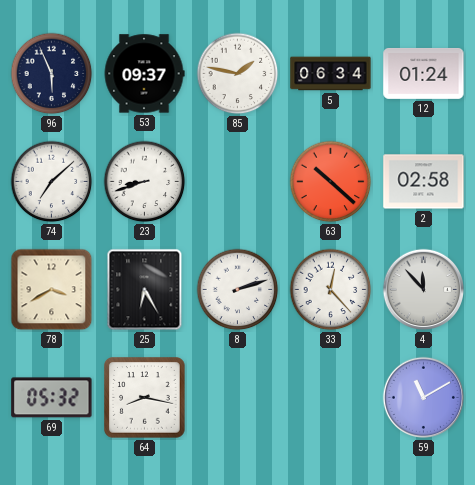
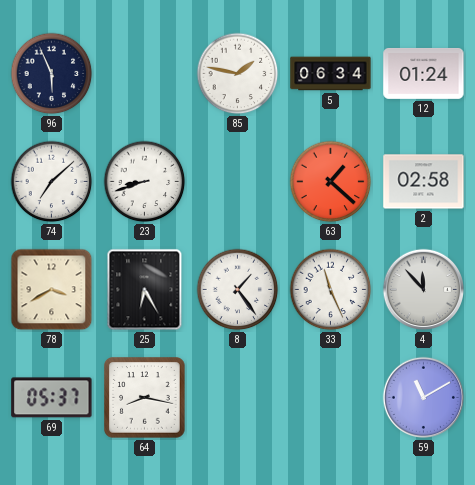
53: 09:37 -> none (144, 74)
63: 10:22 -> 1:22 (331, 182)
8: 2:12 -> 1:24 (238, 290)
33: 12:23 -> 11:26 (331, 290)
69: 05:32 -> 05:37 (52, 398)
